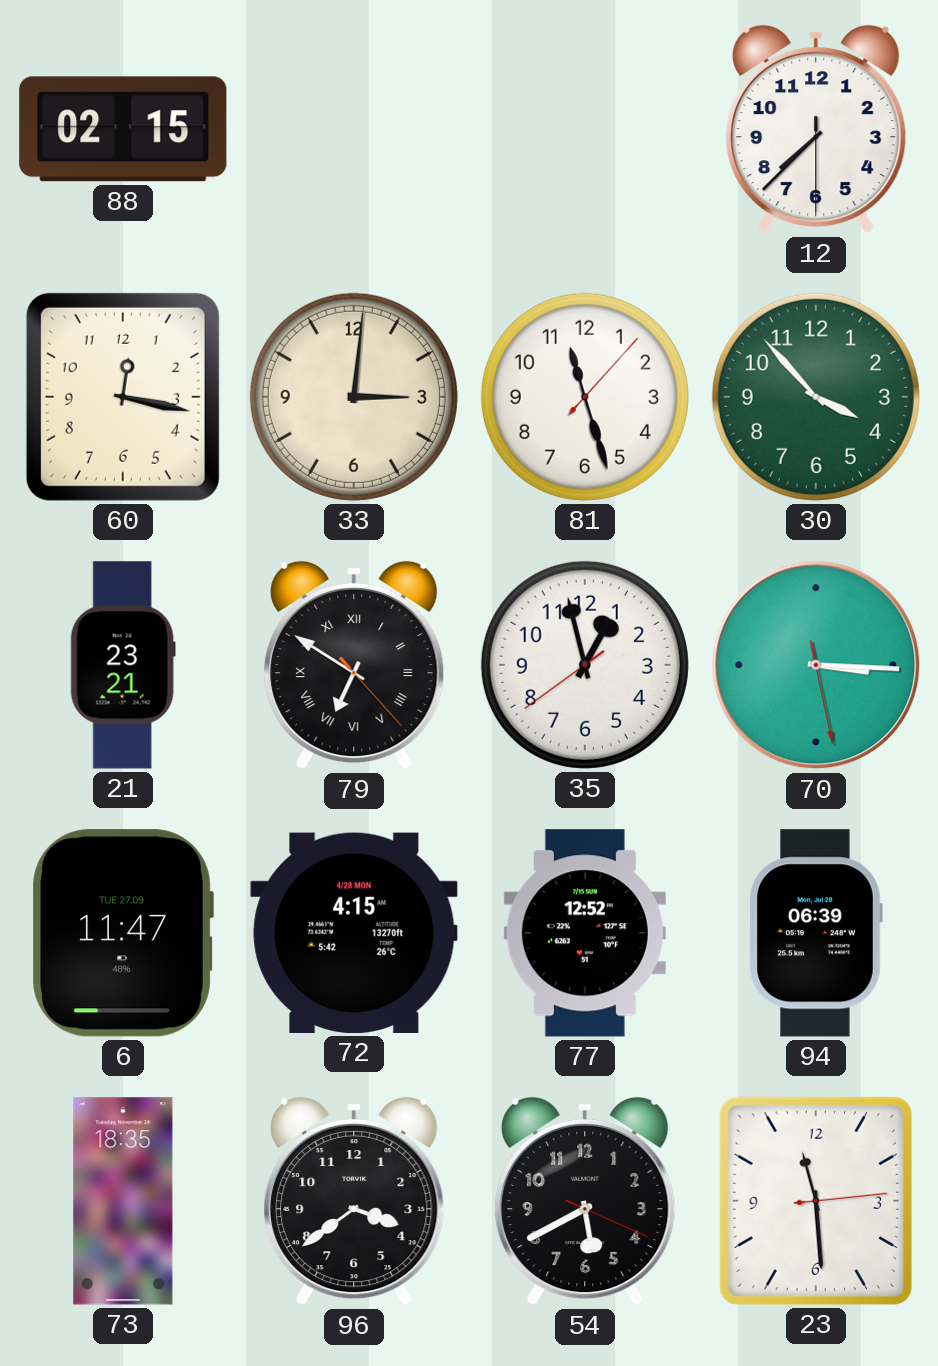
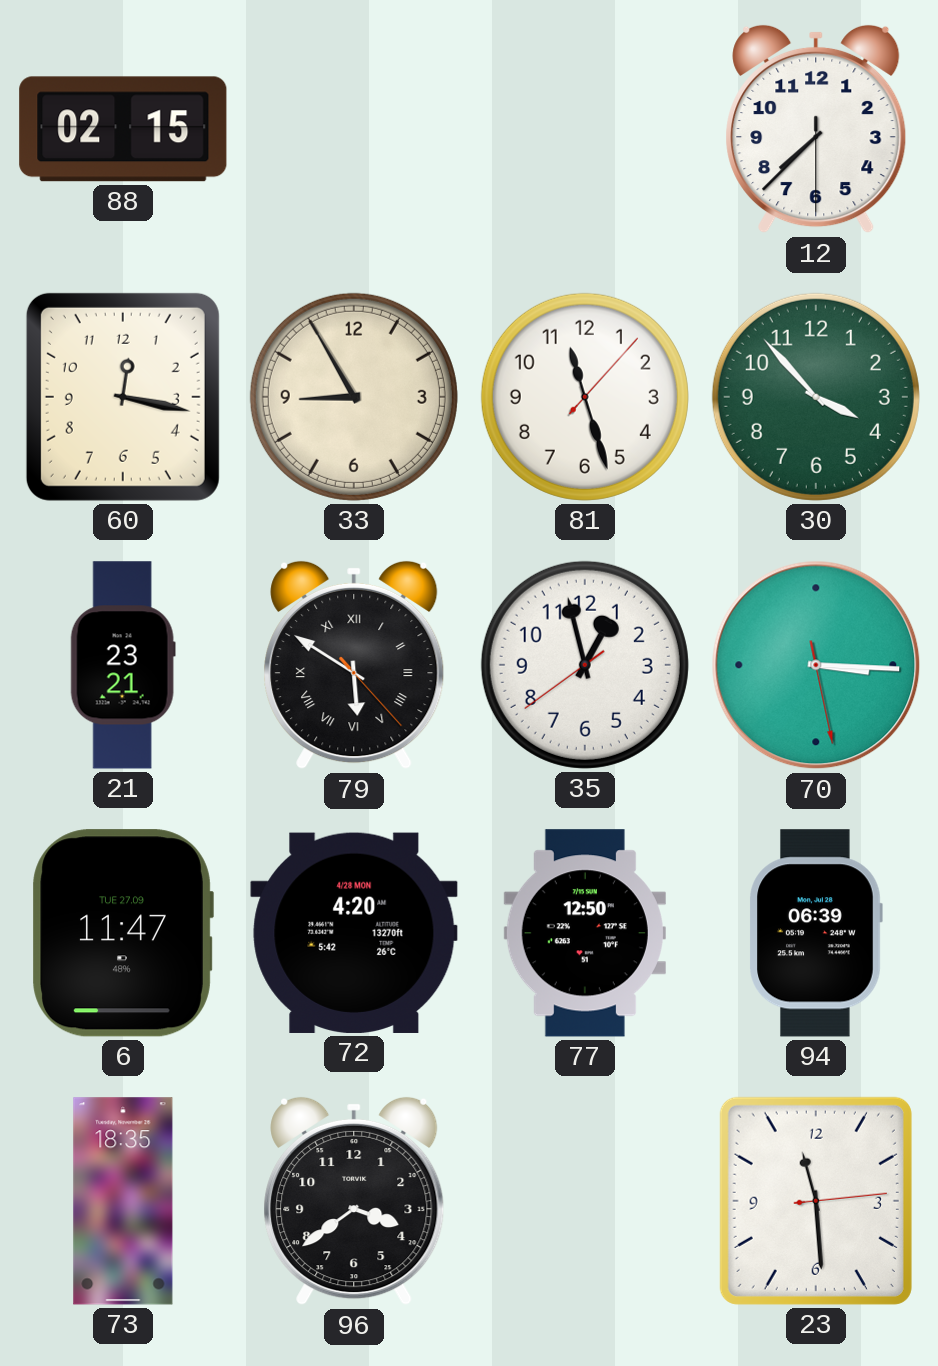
33: 3:01 -> 8:55 (354, 397)
79: 6:50 -> 5:50 (354, 665)
72: 4:15 -> 4:20 (354, 933)
77: 12:52 -> 12:50 (585, 933)
54: 5:40 -> none (585, 1201)
